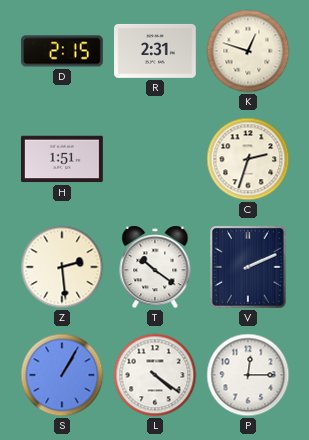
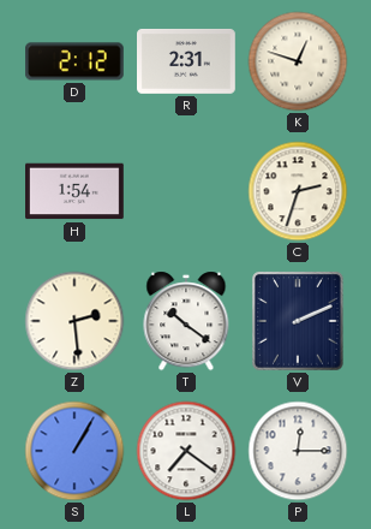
D: 2:15 -> 2:12 (76, 61)
H: 1:51 -> 1:54 (76, 191)
L: 4:21 -> 7:21 (186, 451)
